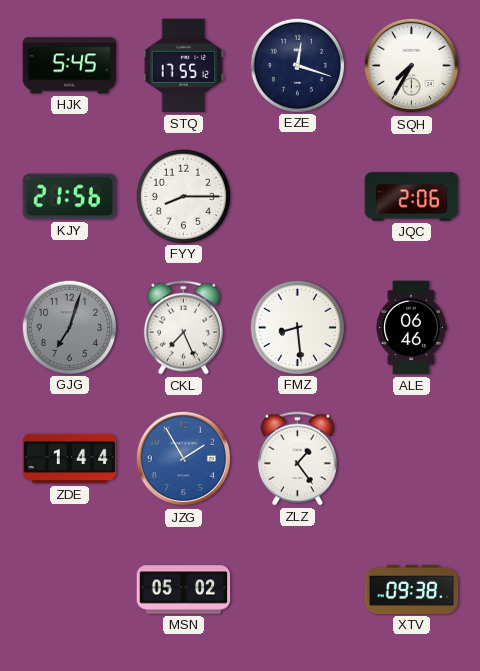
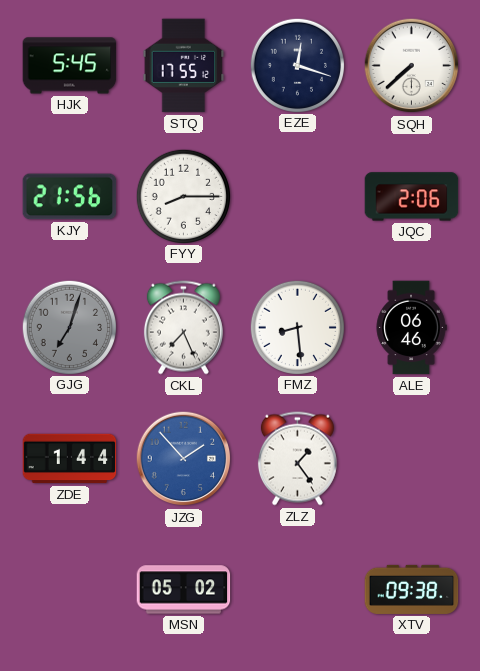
SQH: 7:35 -> 7:38 (412, 66)
JZG: 1:55 -> 1:53 (184, 459)
